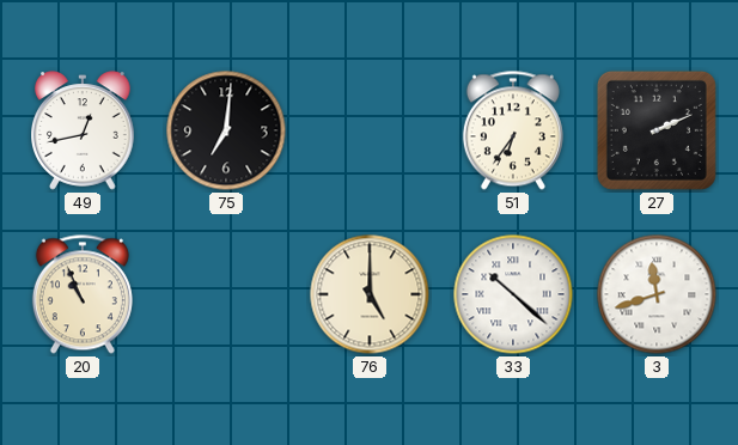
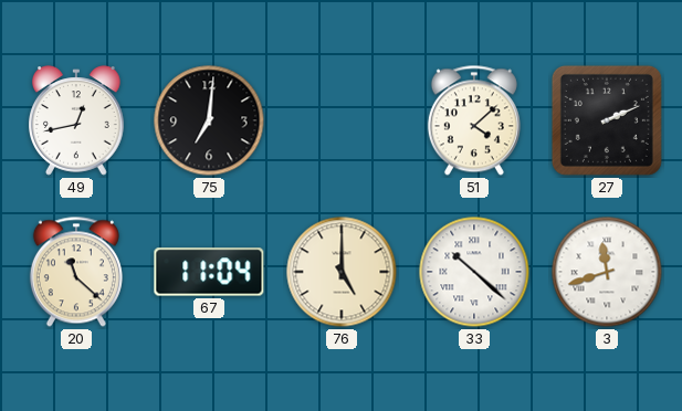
51: 6:36 -> 4:08 (474, 120)
20: 10:56 -> 11:22 (76, 272)
67: none -> 11:04 (209, 272)
